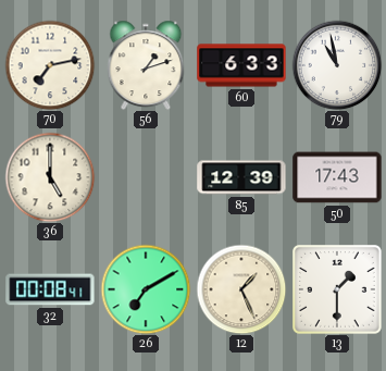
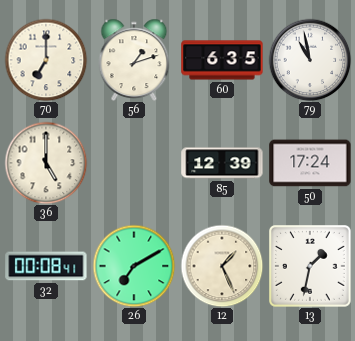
70: 7:13 -> 7:00 (46, 60)
60: 6:33 -> 6:35 (222, 60)
50: 17:43 -> 17:24 (310, 163)
13: 1:30 -> 1:32 (311, 267)
